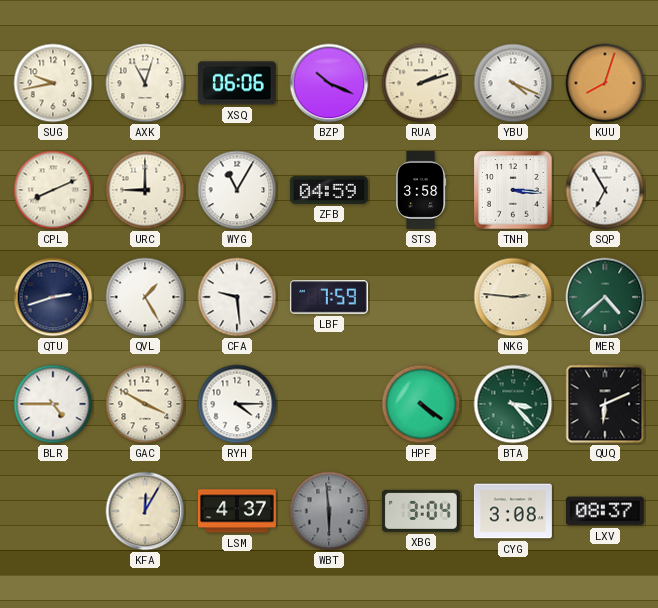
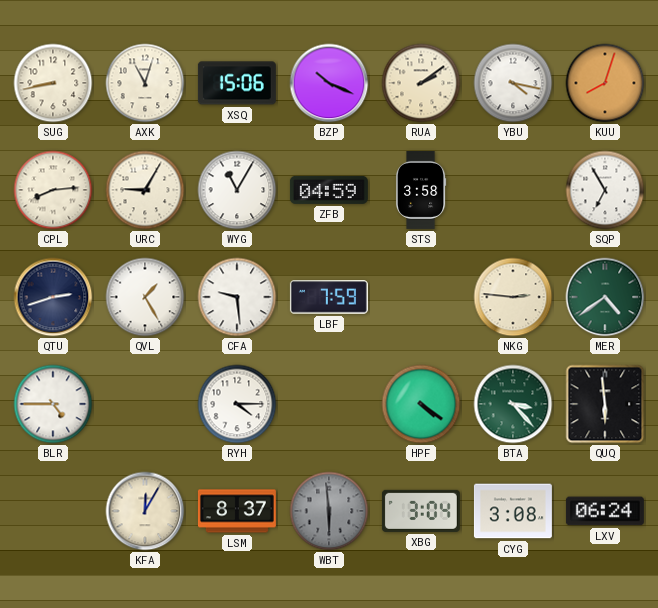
SUG: 9:43 -> 8:43 (53, 83)
XSQ: 06:06 -> 15:06 (237, 83)
RUA: 2:12 -> 2:09 (421, 83)
YBU: 4:19 -> 4:17 (513, 83)
CPL: 8:11 -> 8:14 (53, 190)
URC: 9:00 -> 9:05 (145, 190)
TNH: 3:16 -> none (513, 190)
MER: 4:38 -> 4:39 (605, 297)
GAC: 3:50 -> none (145, 404)
QUQ: 6:11 -> 5:59 (605, 404)
LSM: 4:37 -> 8:37 (237, 511)
LXV: 08:37 -> 06:24 (605, 511)
